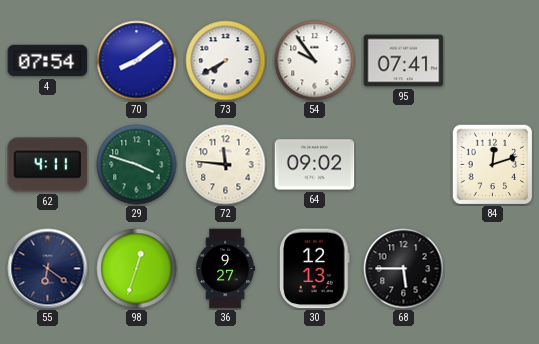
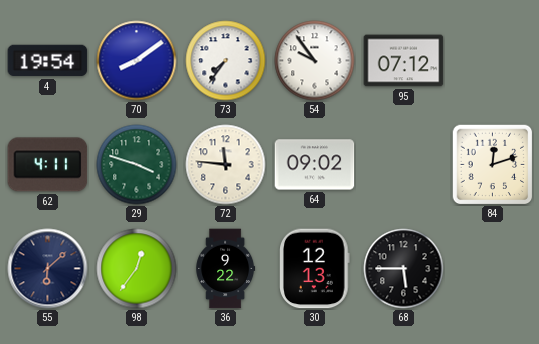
4: 07:54 -> 19:54 (48, 61)
73: 7:40 -> 7:36 (226, 61)
95: 07:41 -> 07:12 (404, 61)
55: 6:21 -> 6:08 (48, 269)
98: 12:33 -> 12:36 (137, 269)
36: 9:27 -> 9:22 (226, 269)
